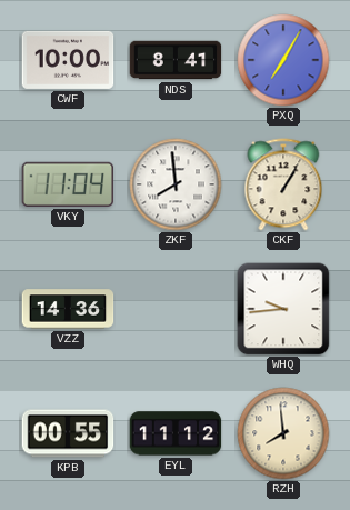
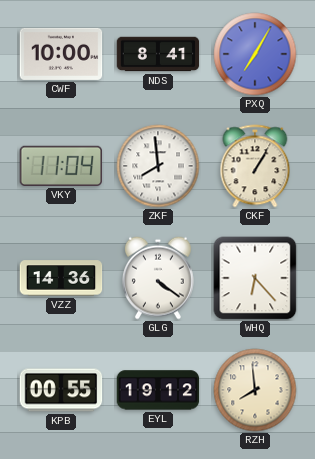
GLG: none -> 4:21 (158, 278)
WHQ: 9:44 -> 6:23 (255, 278)
EYL: 11:12 -> 19:12 (158, 390)
